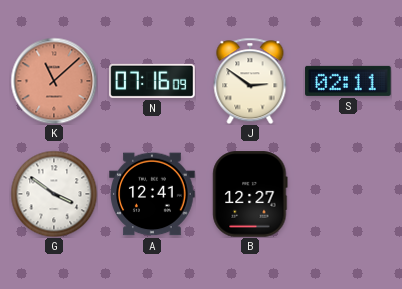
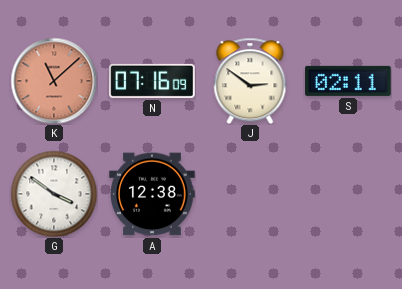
A: 12:41 -> 12:38 (152, 194)
B: 12:27 -> none (250, 194)
